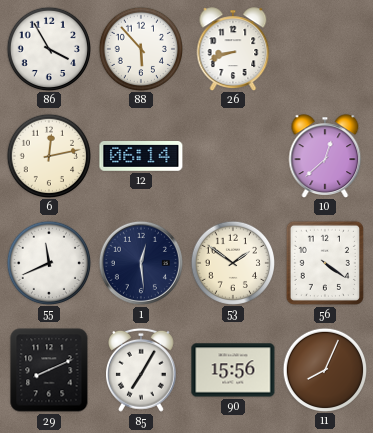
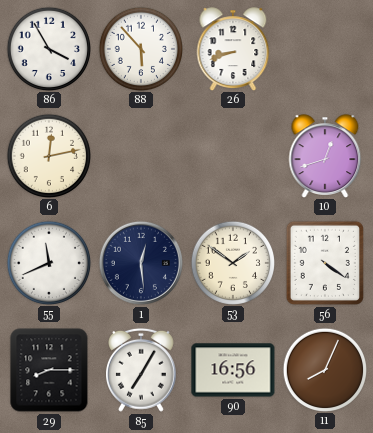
12: 06:14 -> none (141, 157)
10: 12:38 -> 12:42 (325, 156)
29: 8:11 -> 8:15 (49, 370)
90: 15:56 -> 16:56 (233, 370)
